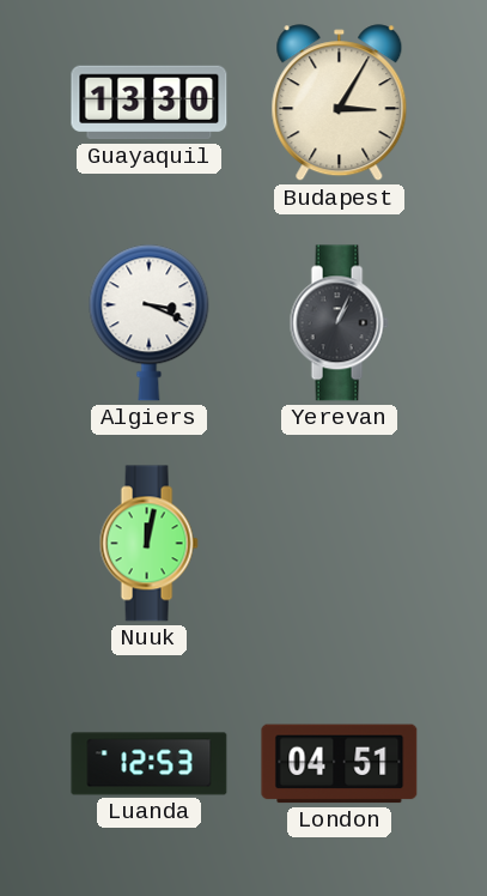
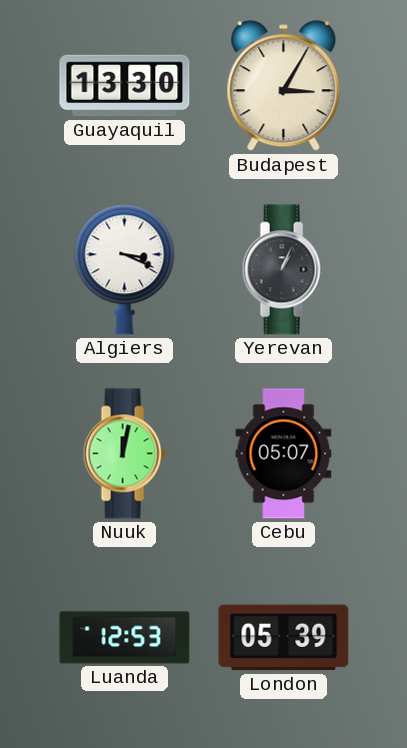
Cebu: none -> 05:07 (284, 454)
London: 04:51 -> 05:39 (284, 638)
